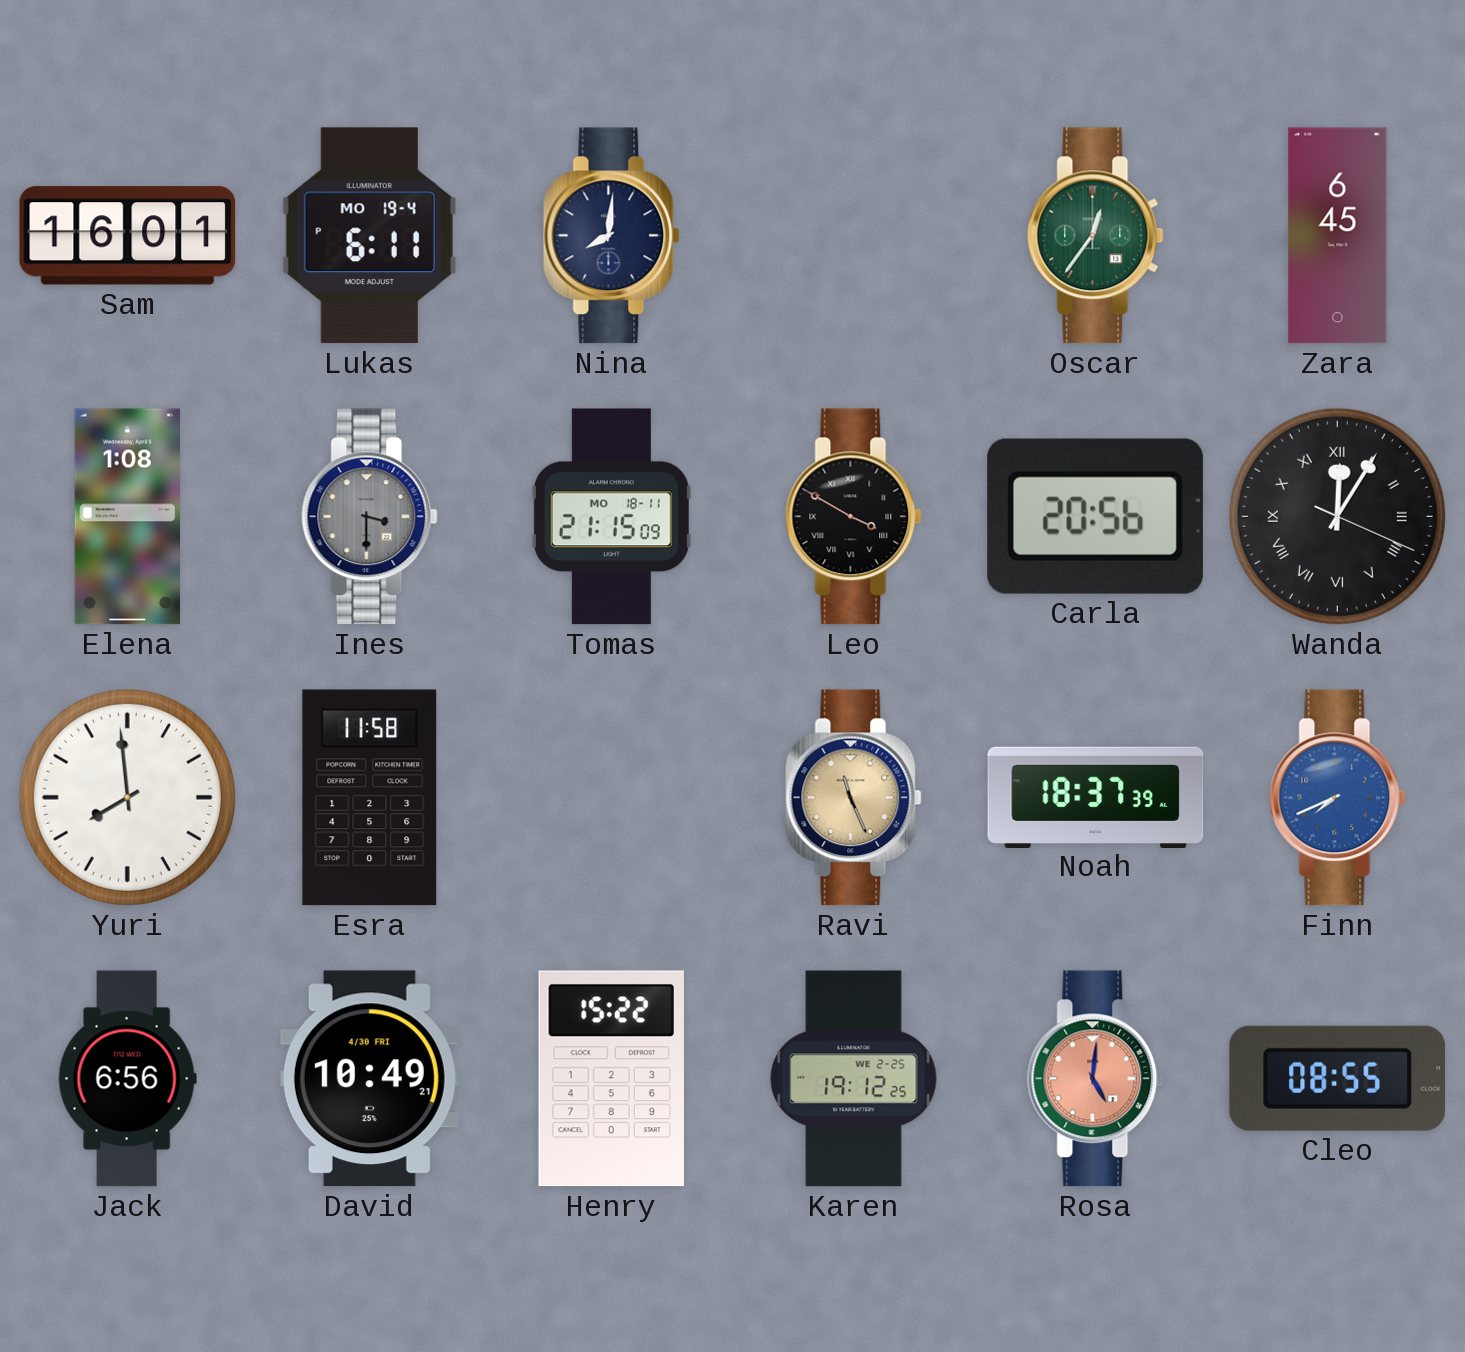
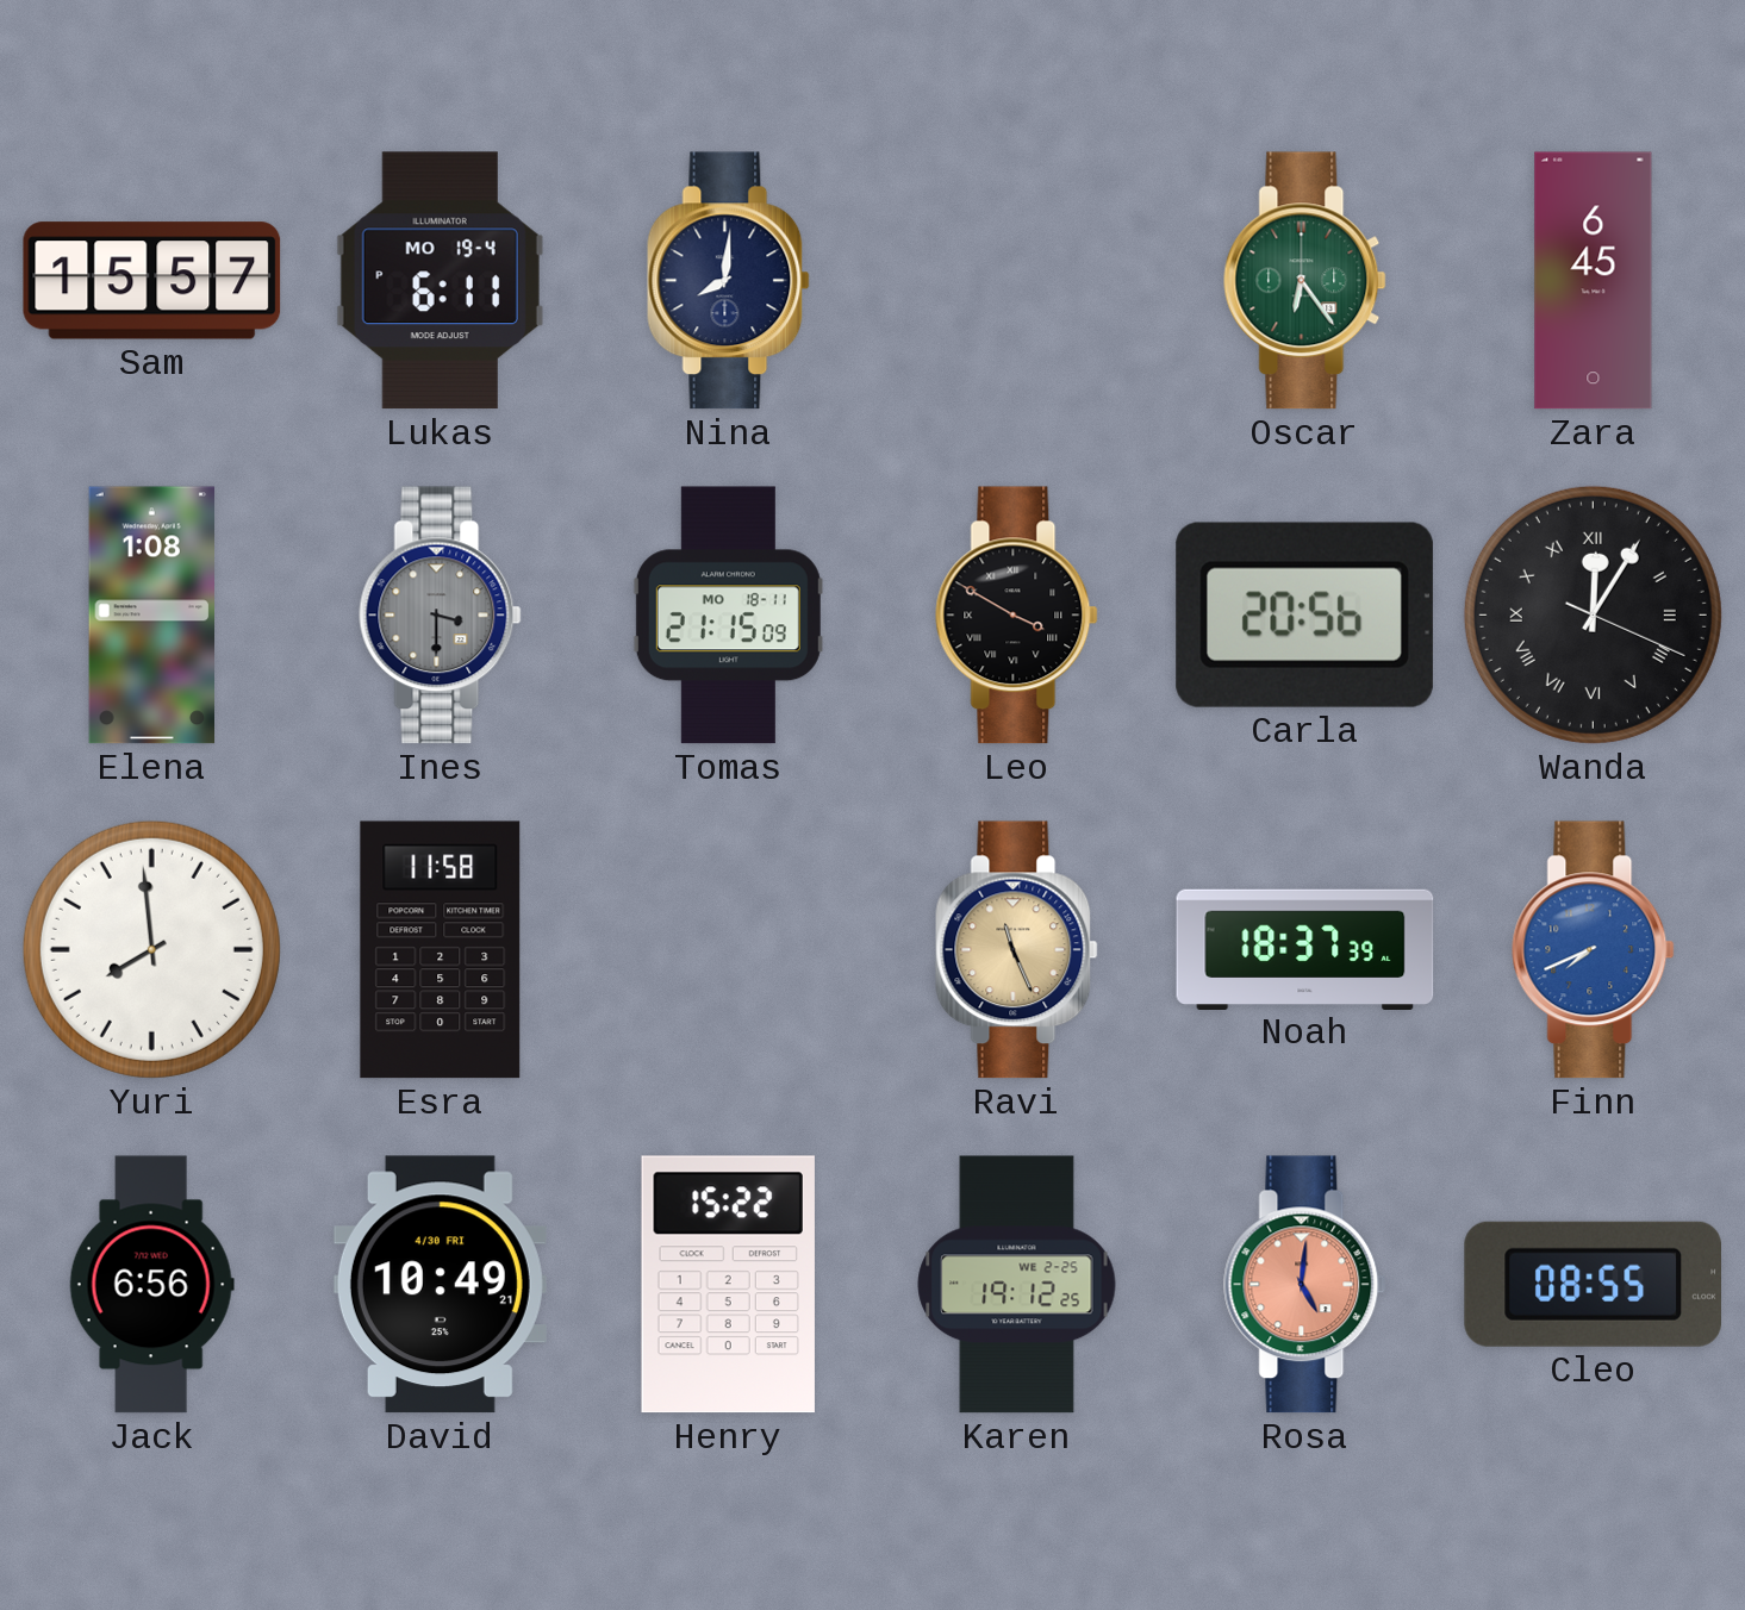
Sam: 16:01 -> 15:57 (152, 281)
Oscar: 12:36 -> 6:24 (1305, 281)
